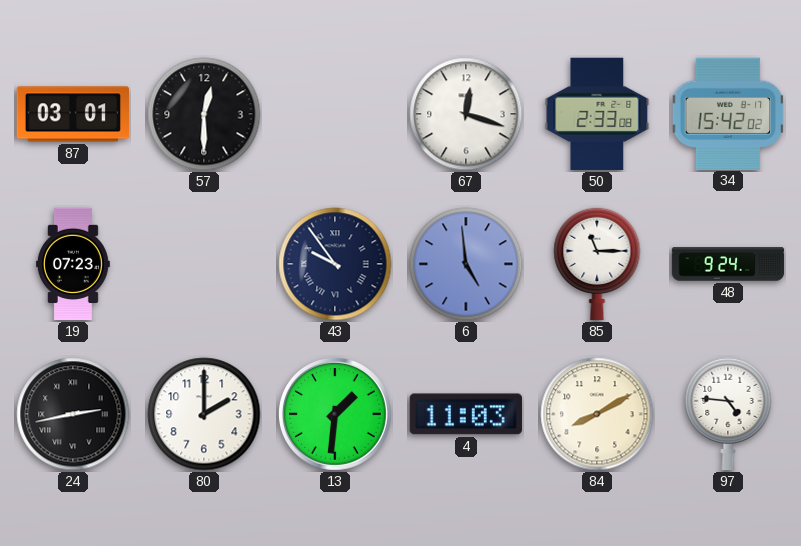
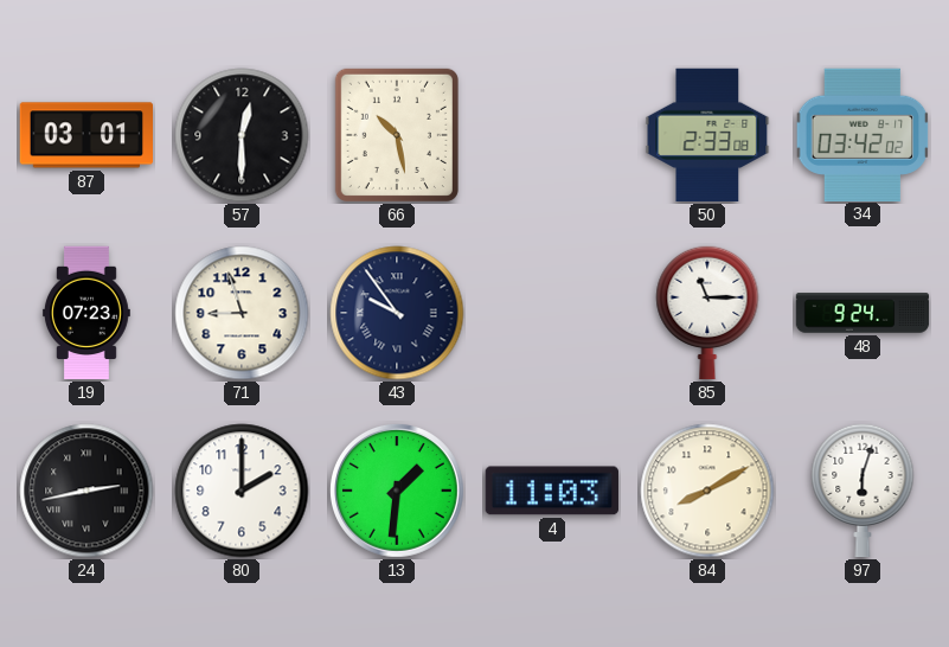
66: none -> 10:28 (397, 135)
67: 12:18 -> none (466, 114)
34: 15:42 -> 03:42 (863, 134)
71: none -> 8:57 (242, 313)
6: 4:59 -> none (466, 264)
97: 4:46 -> 6:03 (863, 491)
